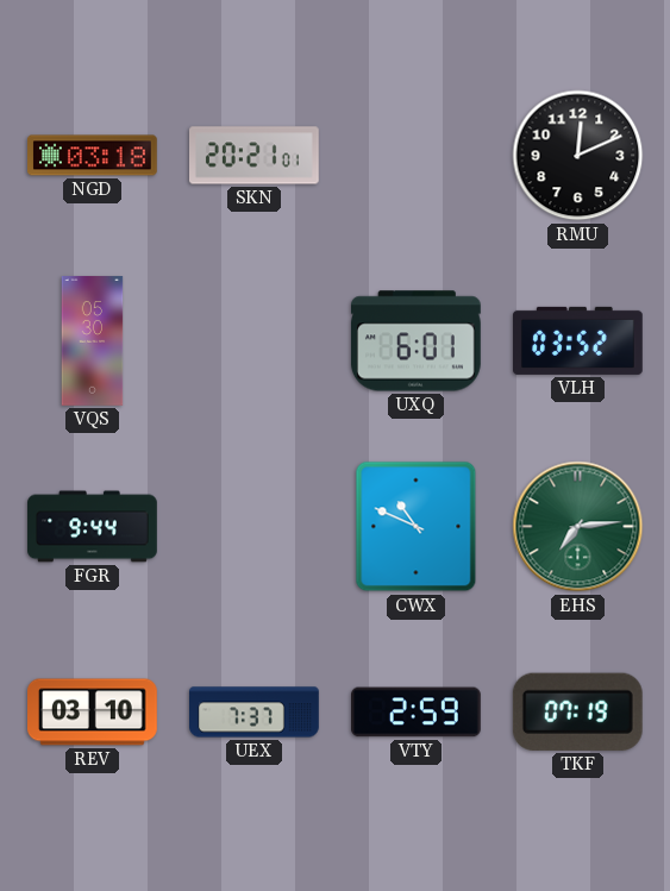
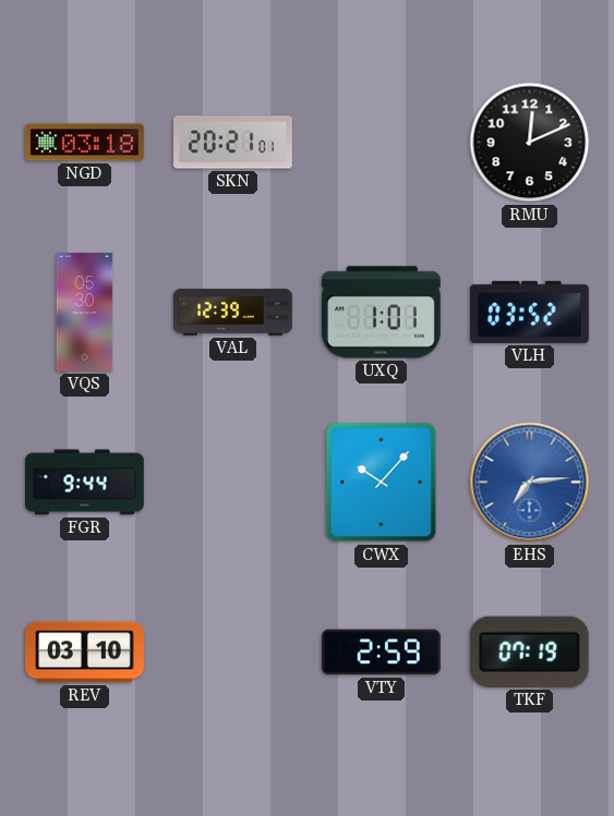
VAL: none -> 12:39 (233, 313)
UXQ: 6:01 -> 1:01 (381, 313)
CWX: 10:49 -> 10:07 (382, 483)
EHS dial: green -> blue (530, 483)
UEX: 7:37 -> none (255, 713)
